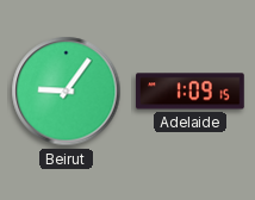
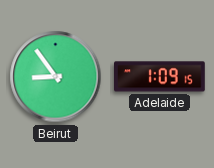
Beirut: 9:06 -> 8:54 (56, 77)
